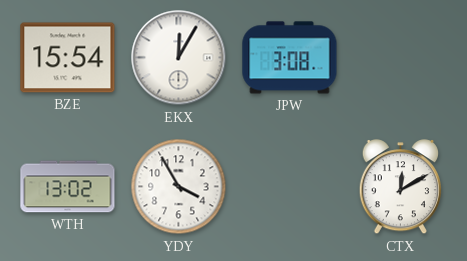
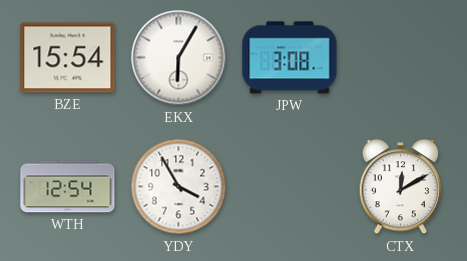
EKX: 12:05 -> 6:05 (179, 58)
WTH: 13:02 -> 12:54 (68, 187)
